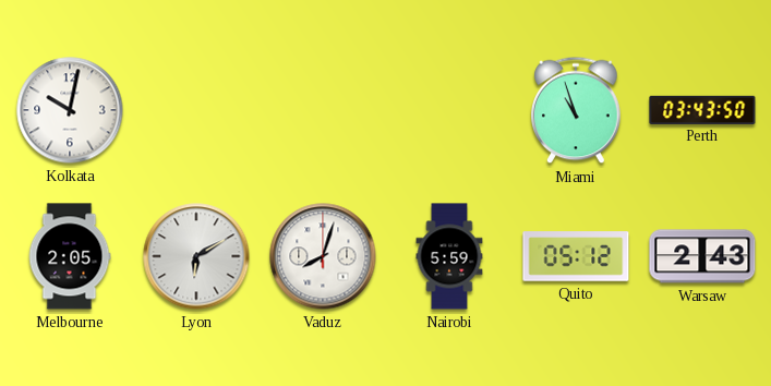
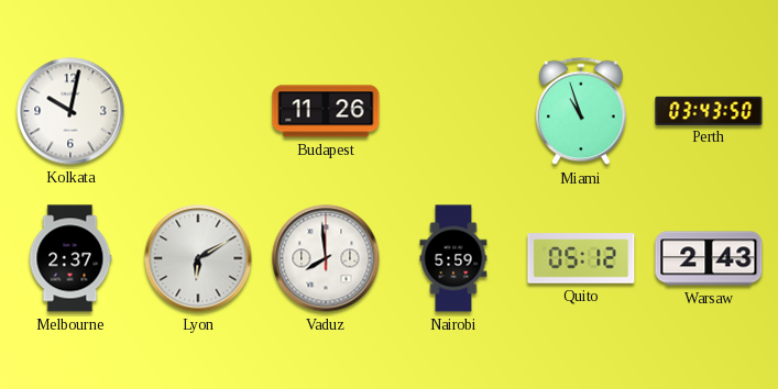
Budapest: none -> 11:26 (326, 111)
Melbourne: 2:05 -> 2:37 (70, 258)
Vaduz: 8:03 -> 7:59 (326, 258)
